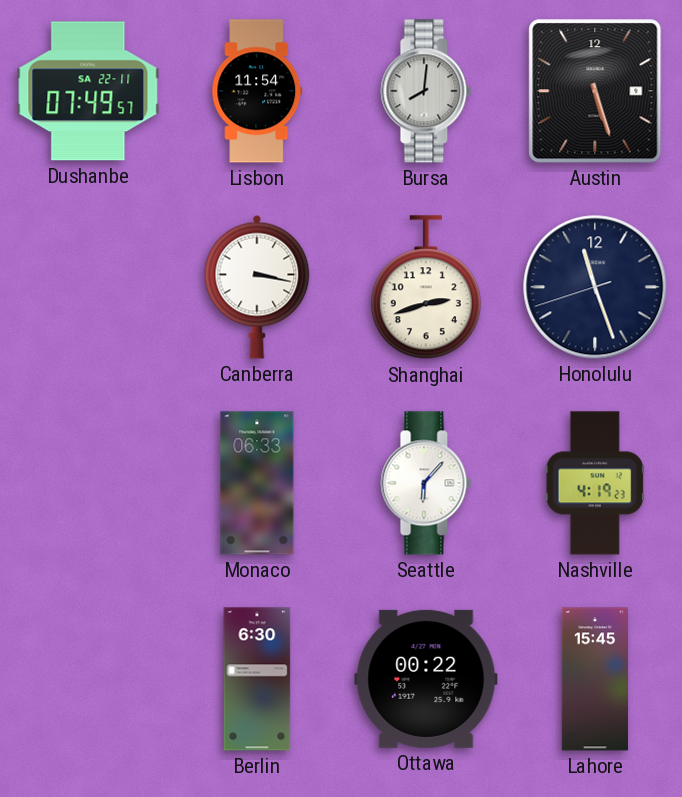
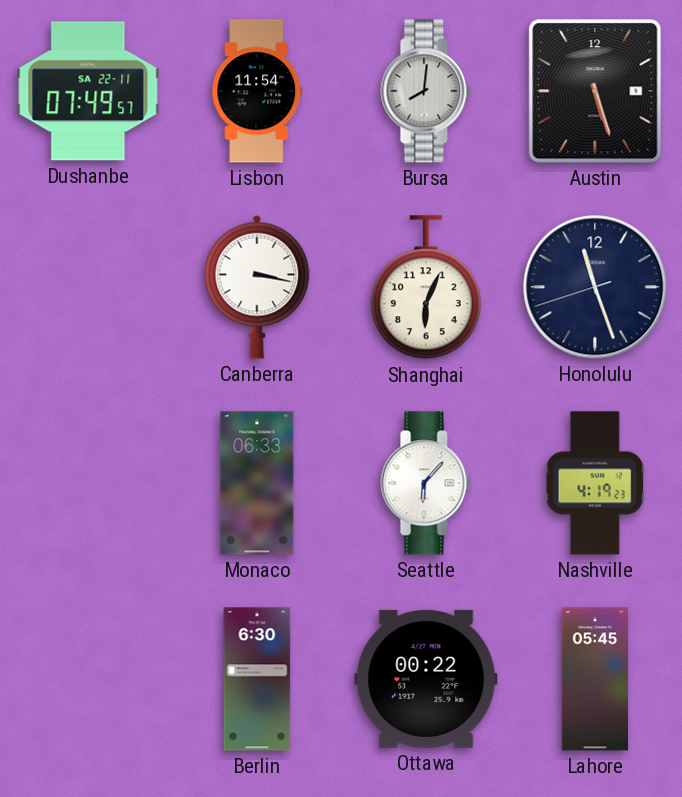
Shanghai: 2:42 -> 6:04 (426, 288)
Lahore: 15:45 -> 05:45 (594, 679)
